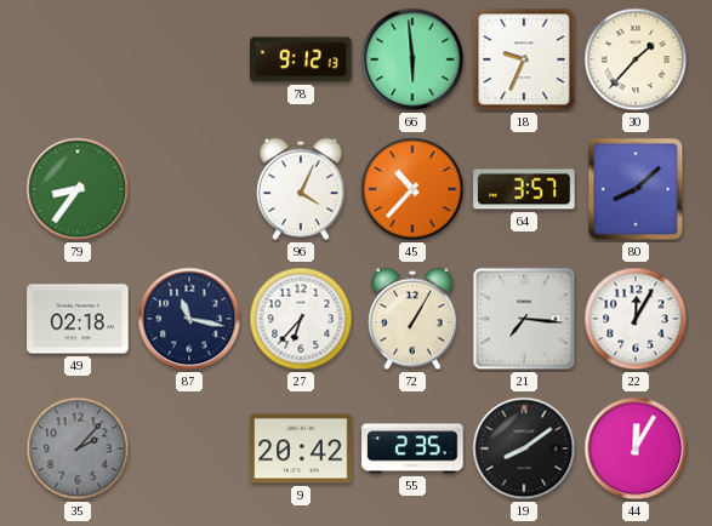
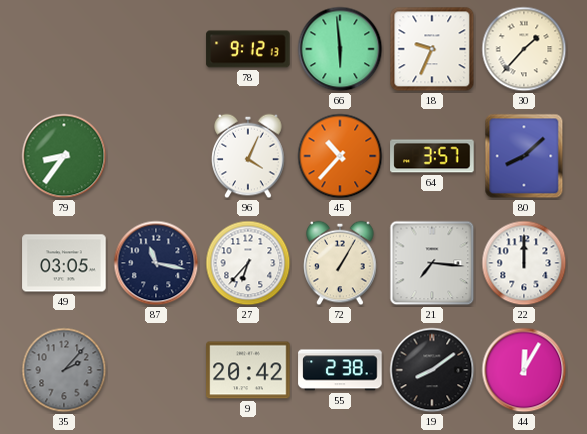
49: 02:18 -> 03:05 (64, 263)
22: 12:05 -> 12:00 (524, 263)
55: 2:35 -> 2:38 (340, 370)
